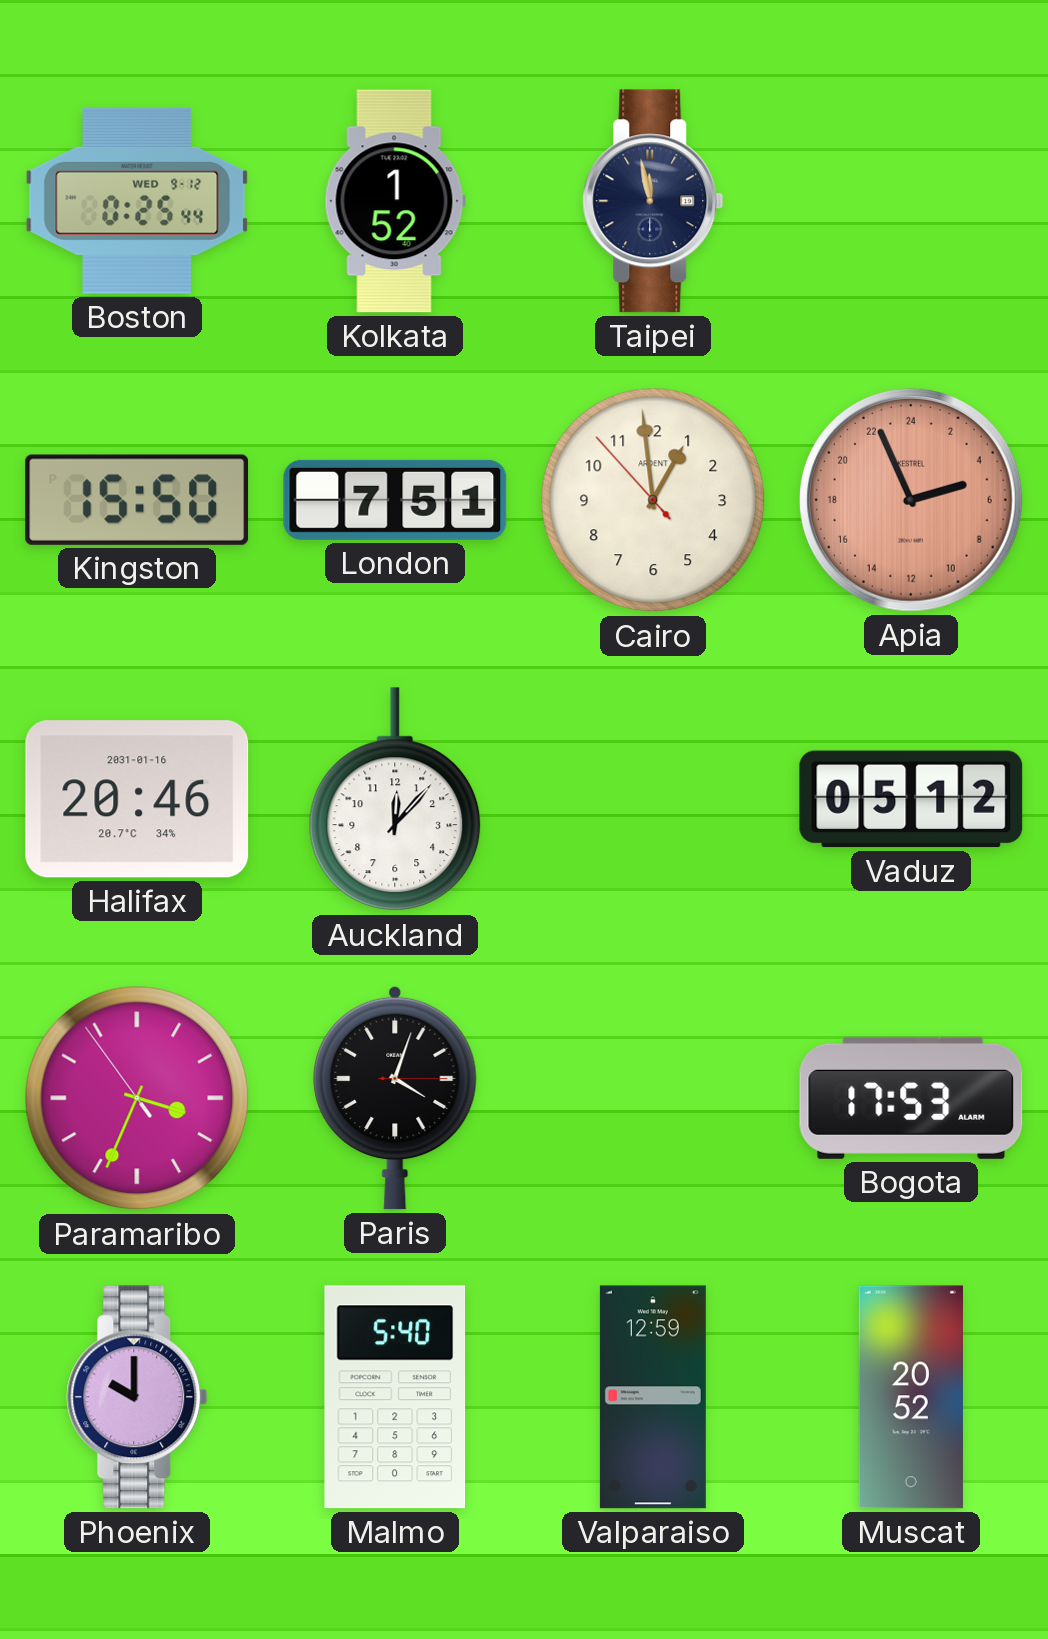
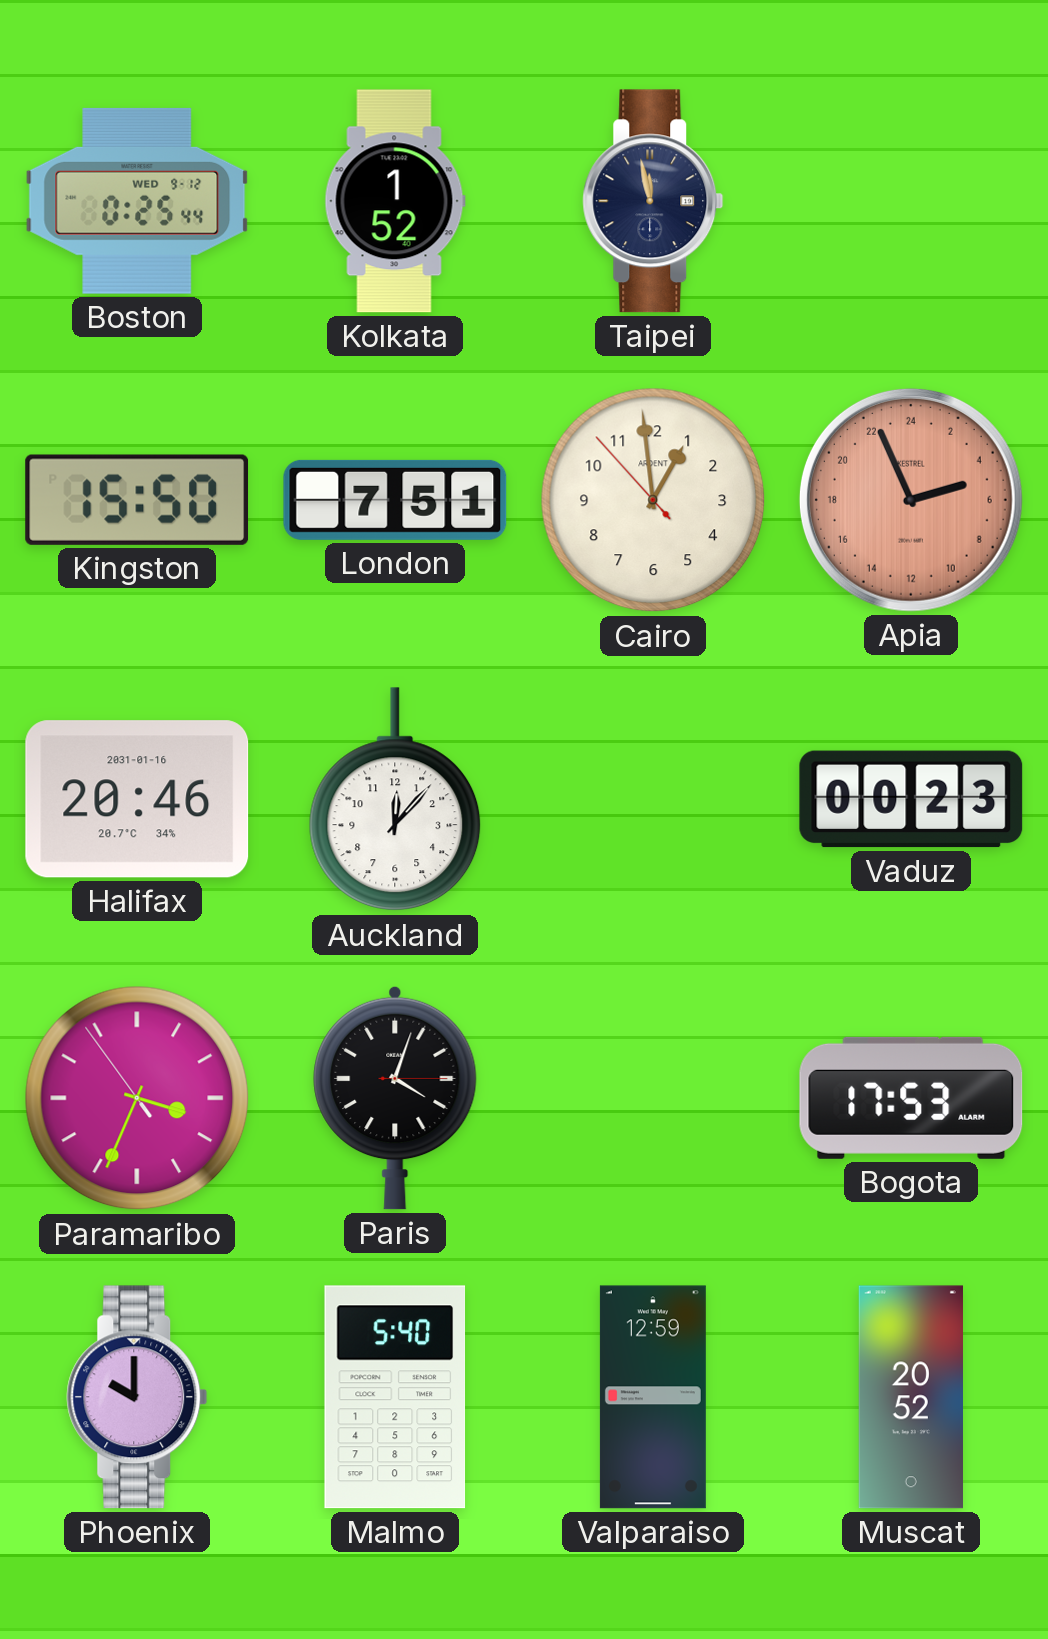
Vaduz: 05:12 -> 00:23 (911, 799)
